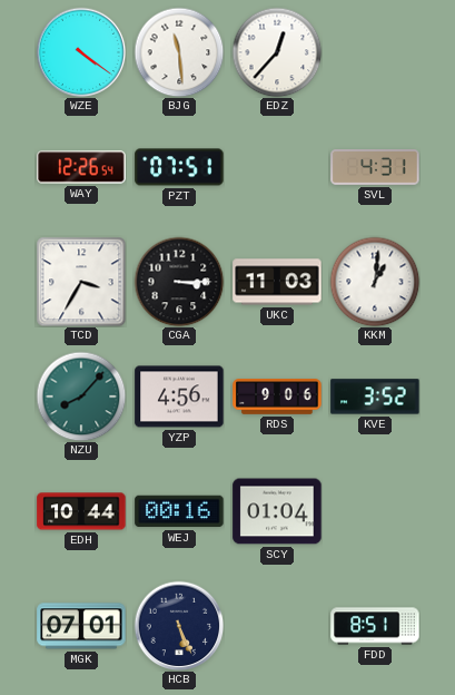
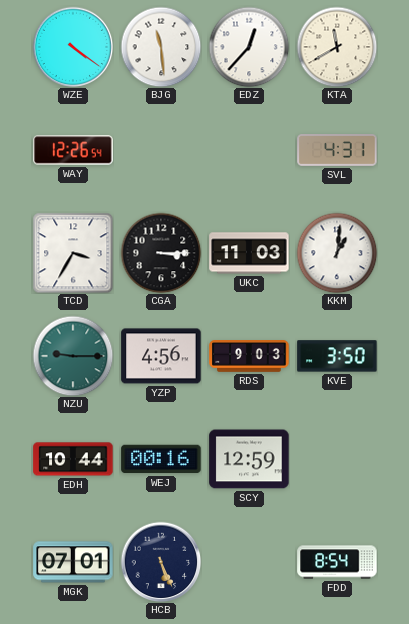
KTA: none -> 11:40 (337, 47)
PZT: 07:51 -> none (179, 167)
NZU: 8:07 -> 9:15 (73, 356)
RDS: 9:06 -> 9:03 (249, 356)
KVE: 3:52 -> 3:50 (337, 356)
SCY: 01:04 -> 12:59 (249, 459)
FDD: 8:51 -> 8:54 (337, 562)
